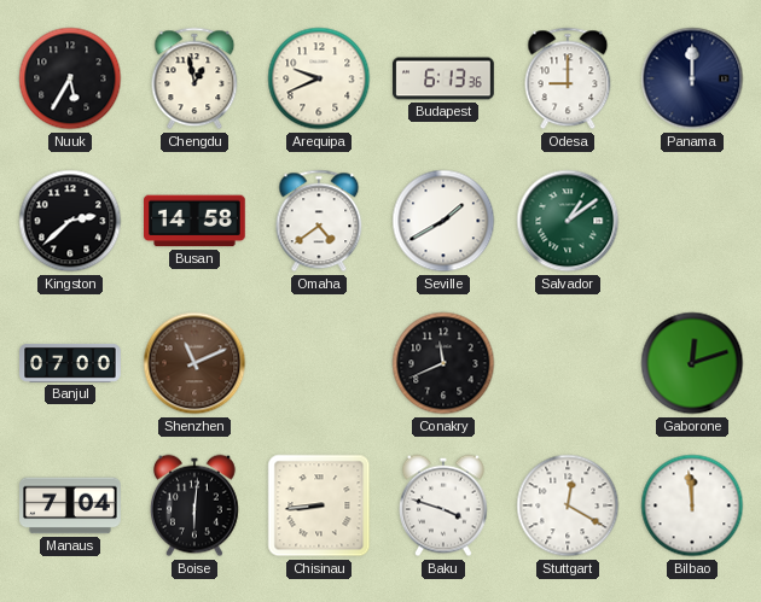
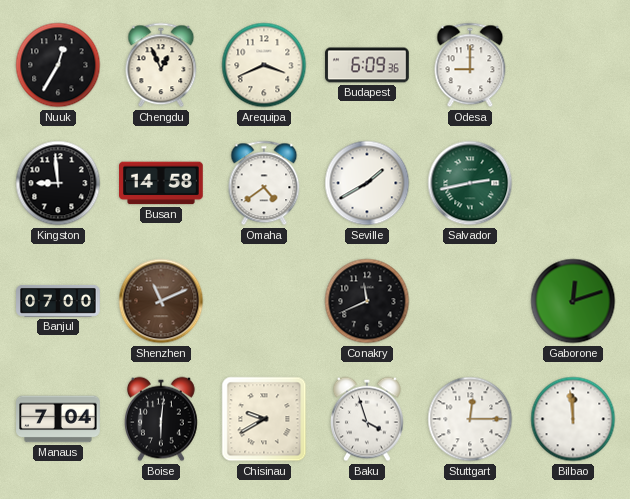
Nuuk: 5:35 -> 12:35 (58, 65)
Chengdu: 12:58 -> 12:56 (161, 65)
Arequipa: 9:41 -> 3:41 (264, 65)
Budapest: 6:13 -> 6:09 (367, 65)
Panama: 12:00 -> none (692, 78)
Kingston: 2:38 -> 8:59 (58, 183)
Salvador: 1:09 -> 2:43 (470, 183)
Chisinau: 8:44 -> 9:40 (264, 419)
Baku: 3:48 -> 3:57 (368, 419)
Stuttgart: 12:20 -> 12:15 (470, 419)
